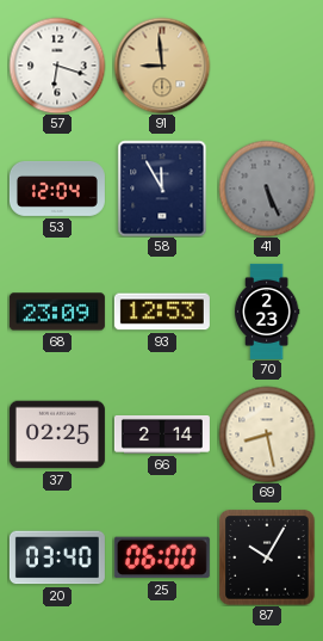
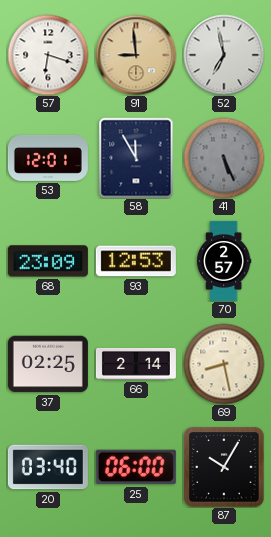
52: none -> 6:58 (224, 55)
53: 12:04 -> 12:01 (48, 158)
70: 2:23 -> 2:57 (224, 261)
